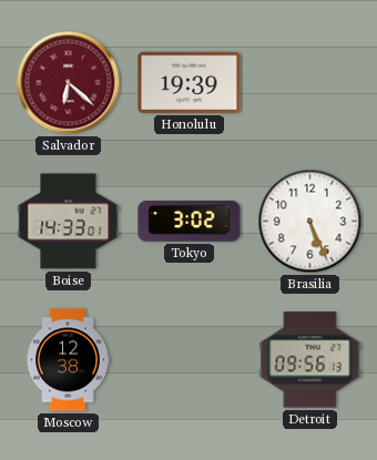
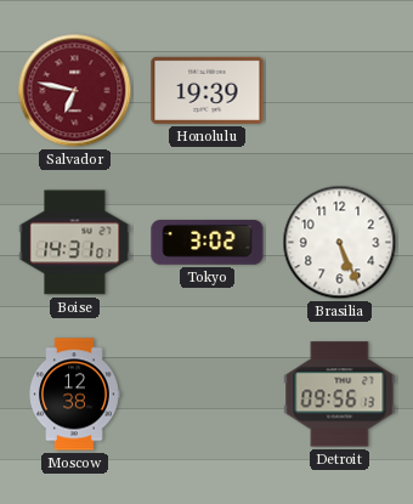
Salvador: 6:22 -> 6:47 (75, 91)
Boise: 14:33 -> 14:31 (75, 243)
